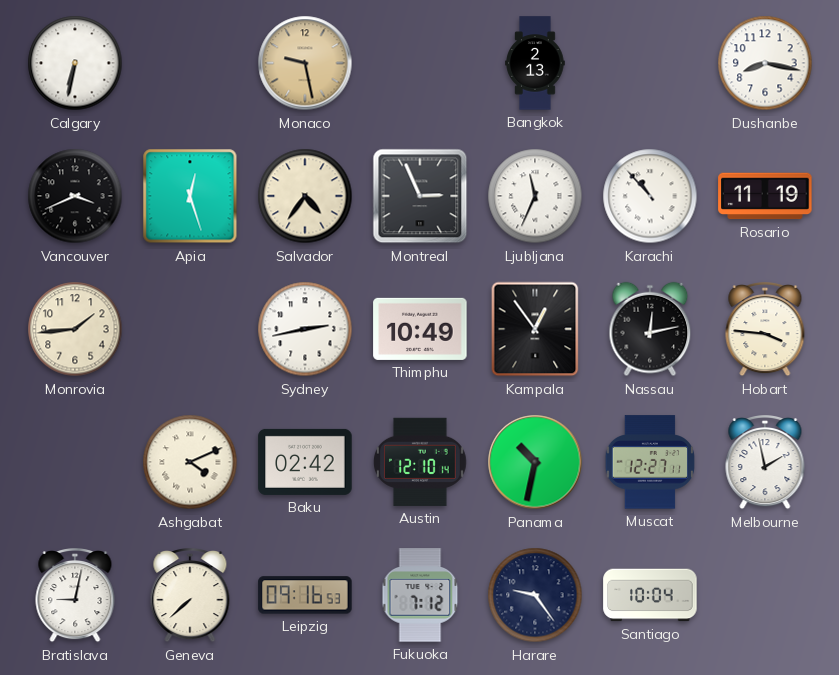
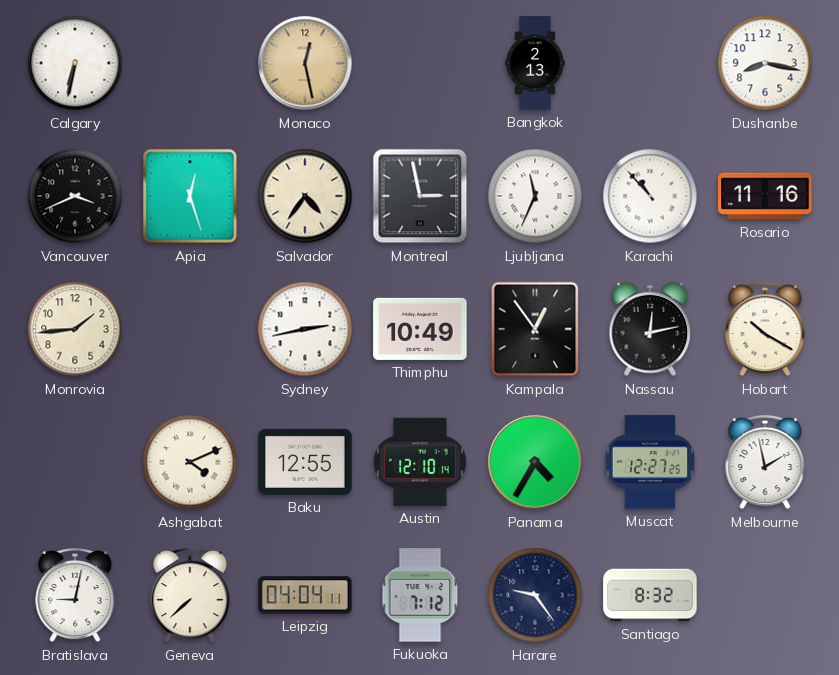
Monaco: 9:28 -> 12:28 (305, 63)
Montreal: 2:56 -> 2:58 (420, 196)
Rosario: 11:19 -> 11:16 (765, 196)
Hobart: 3:46 -> 10:20 (765, 330)
Baku: 02:42 -> 12:55 (305, 462)
Panama: 10:32 -> 4:35 (535, 462)
Muscat: 12:27:11 -> 12:27:25 (649, 462)
Leipzig: 09:16 -> 04:04 (305, 595)
Santiago: 10:04 -> 8:32 (650, 595)
